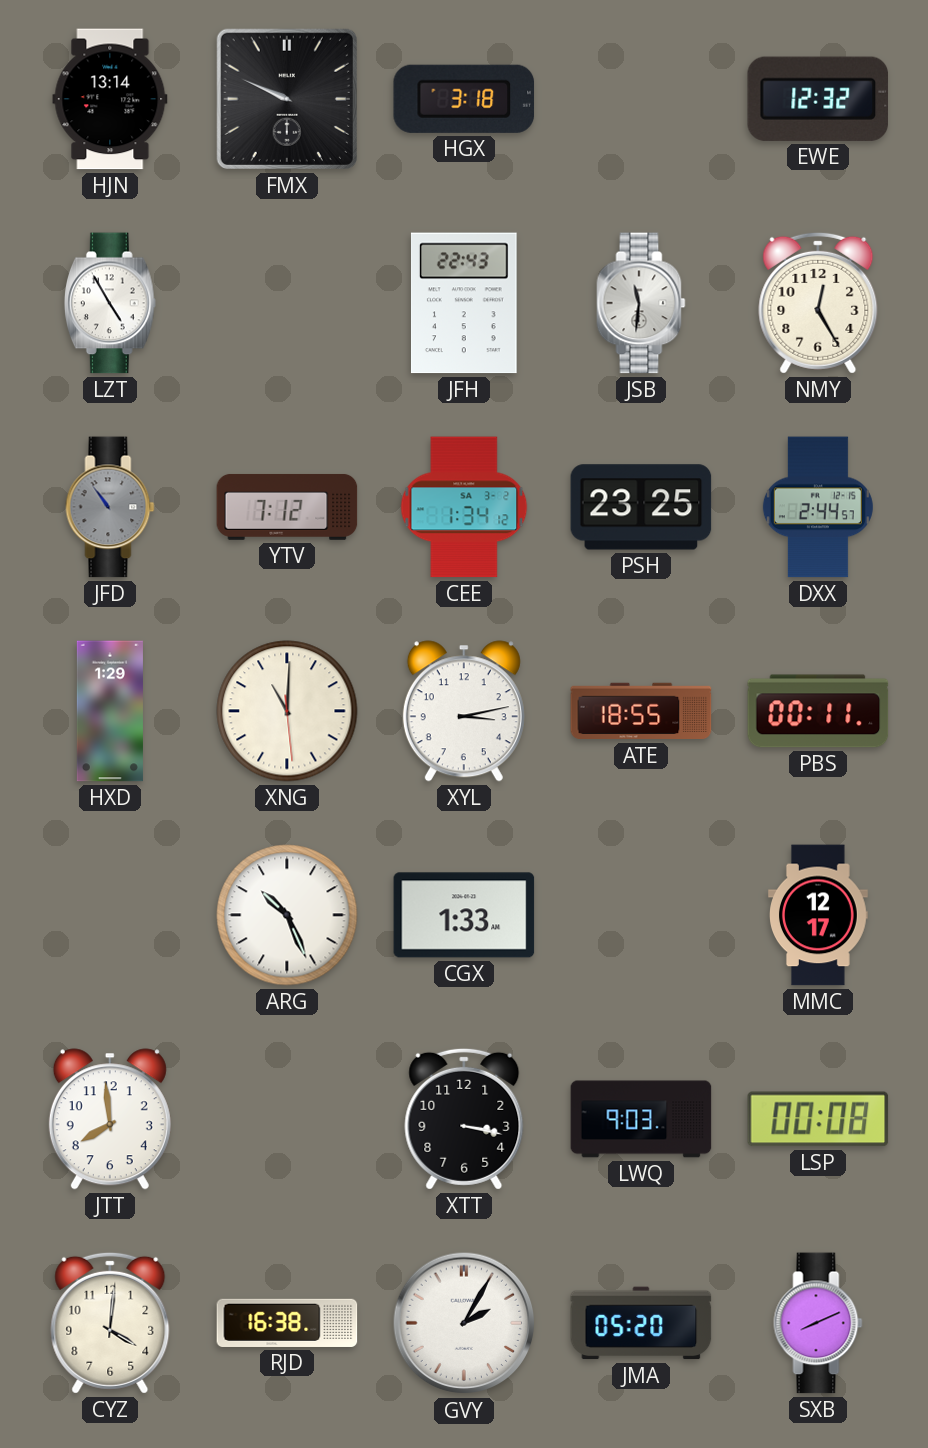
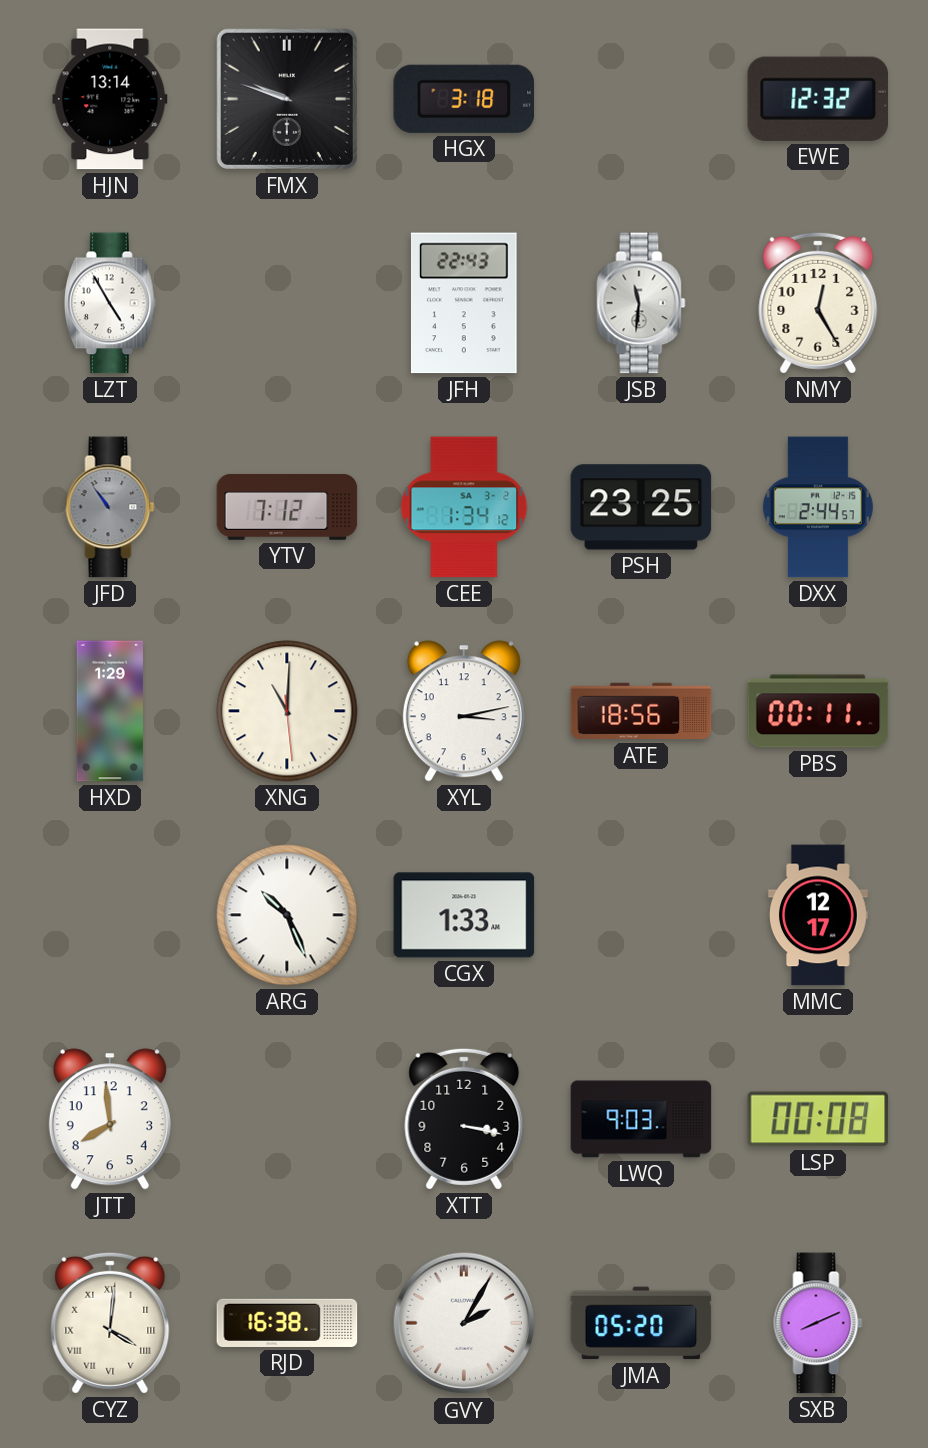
FMX: 9:49 -> 9:48 (287, 99)
ATE: 18:55 -> 18:56 (641, 711)
CYZ numerals: Arabic -> Roman (110, 1323)
